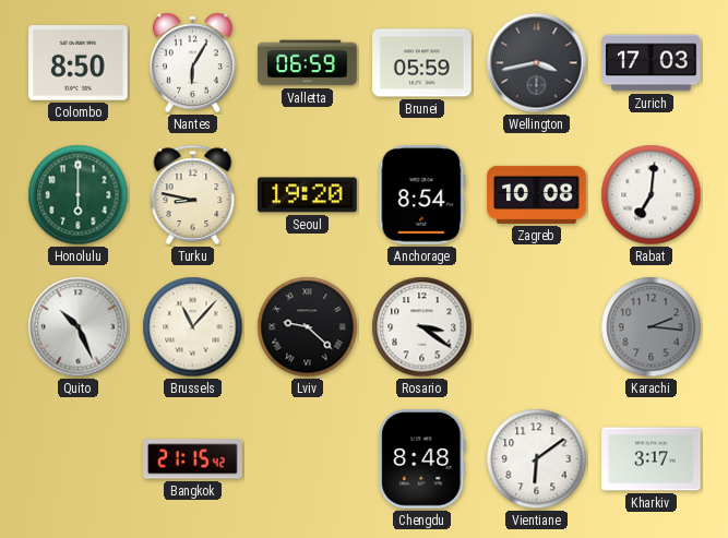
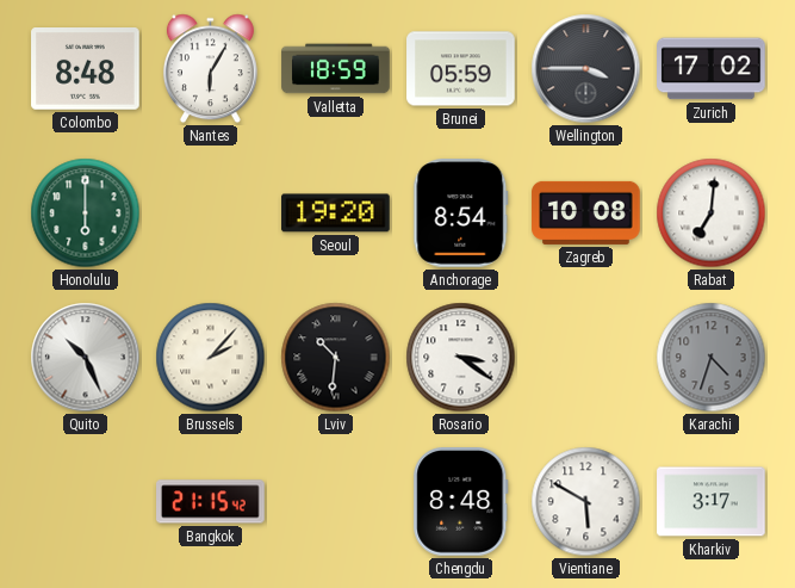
Colombo: 8:50 -> 8:48 (86, 69)
Valletta: 06:59 -> 18:59 (336, 69)
Wellington: 3:43 -> 3:45 (586, 69)
Zurich: 17:03 -> 17:02 (712, 69)
Turku: 8:47 -> none (193, 194)
Brussels: 11:07 -> 2:07 (211, 358)
Lviv: 9:22 -> 10:31 (336, 358)
Karachi: 2:16 -> 4:33 (712, 358)
Vientiane: 6:09 -> 5:50 (586, 502)
